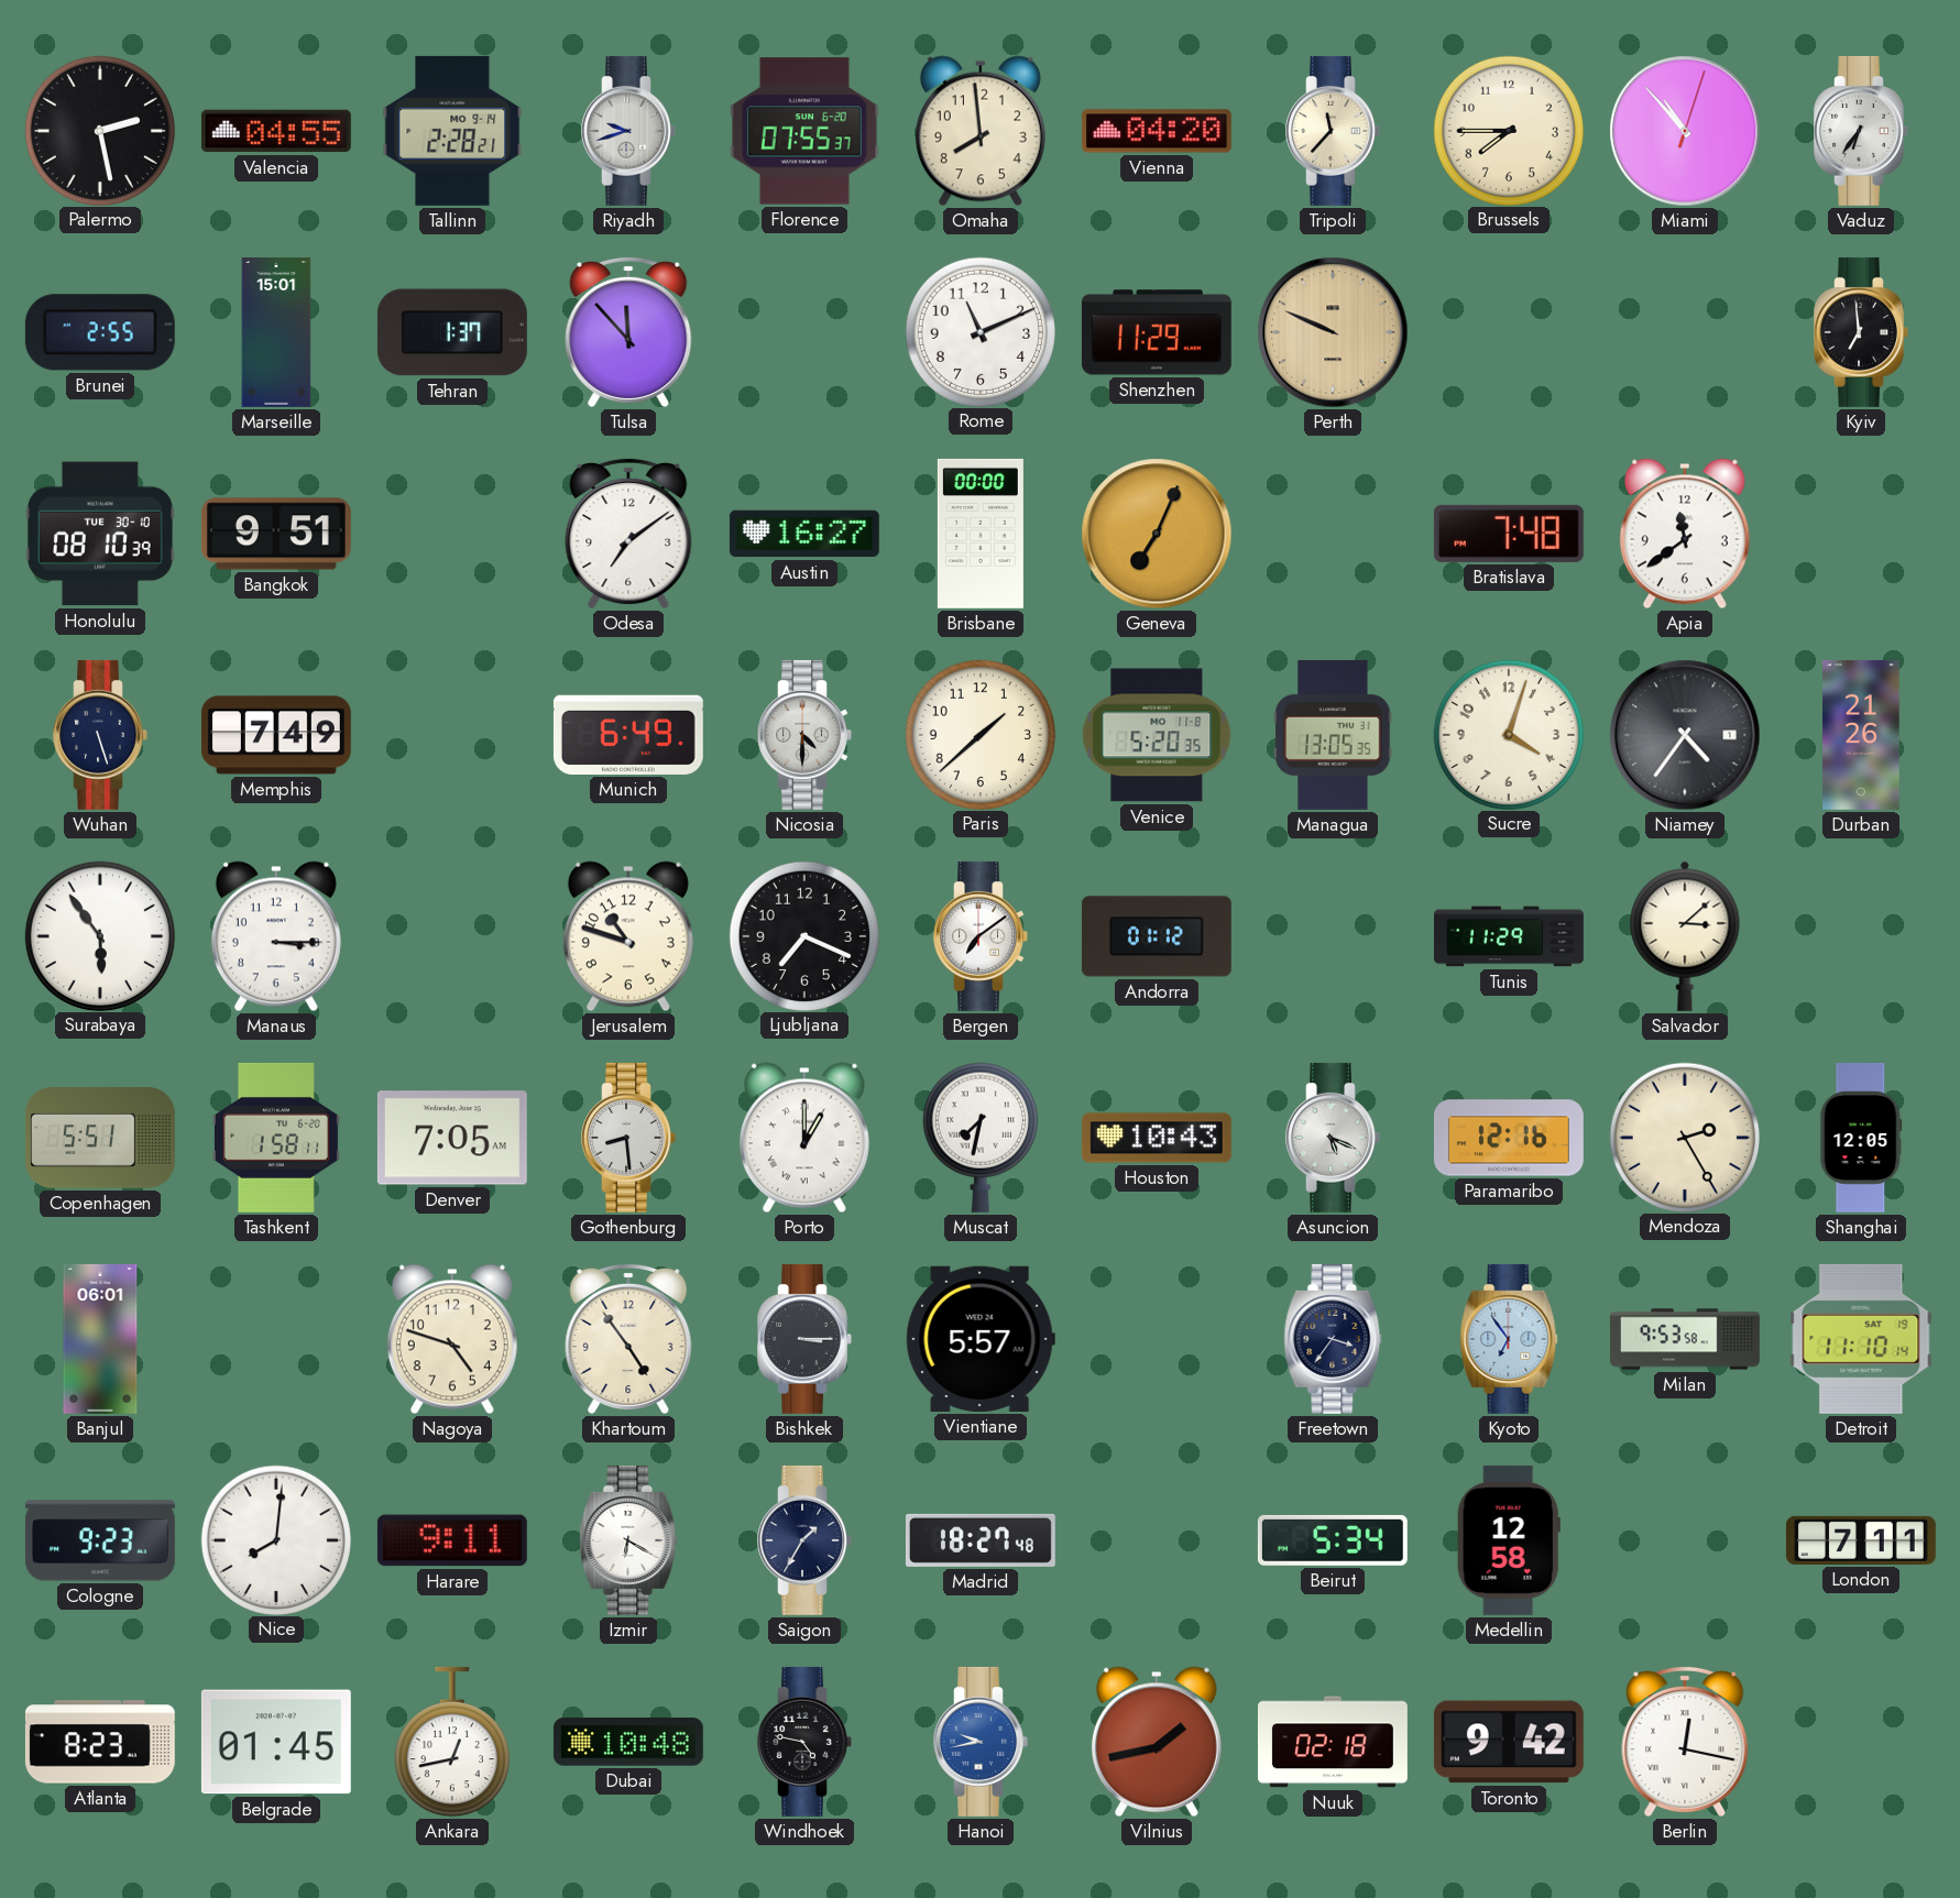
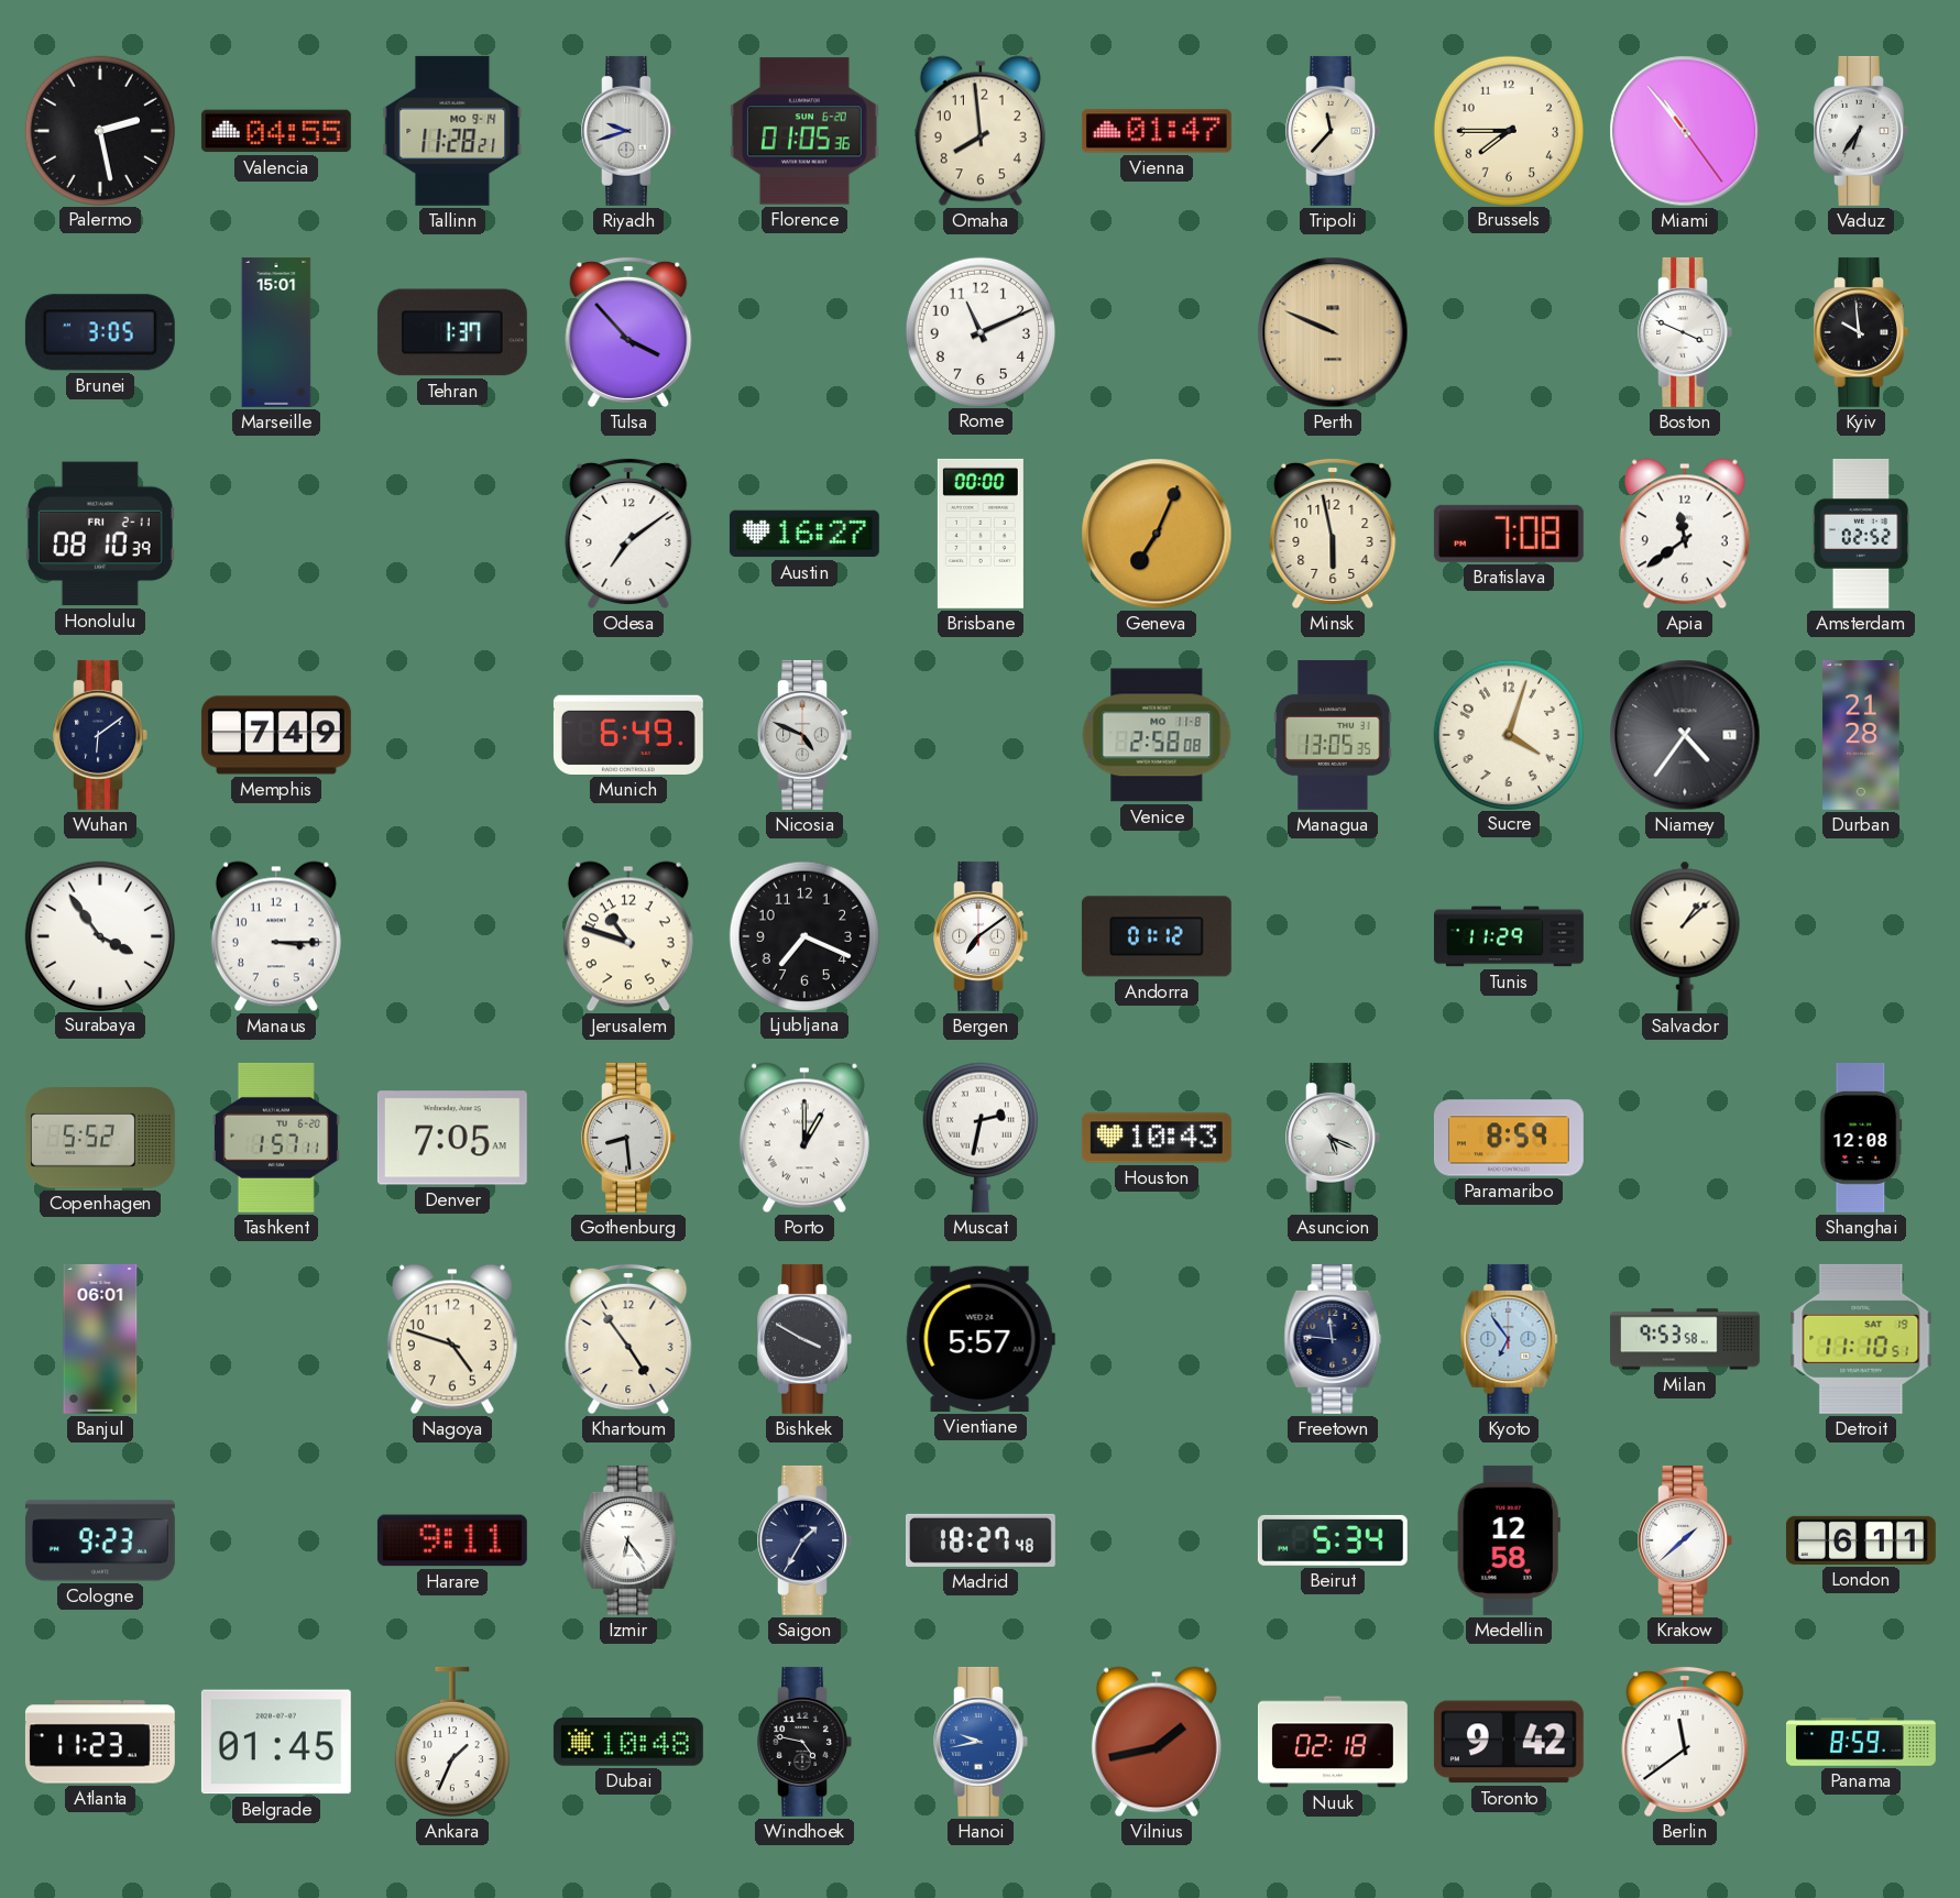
Tallinn: 2:28 -> 11:28 (452, 131)
Florence: 07:55 -> 01:05 (804, 131)
Vienna: 04:20 -> 01:47 (1157, 131)
Miami: 10:53:03 -> 10:53:24 (1685, 131)
Brunei: 2:55 -> 3:05 (100, 332)
Tulsa: 11:53 -> 3:53 (628, 331)
Shenzhen: 11:29 -> none (1157, 332)
Boston: none -> 3:49 (1685, 332)
Kyiv: 6:59 -> 9:59 (1861, 332)
Honolulu date: TUE 30-10 -> FRI 2-11 (100, 534)
Bangkok: 9:51 -> none (276, 534)
Minsk: none -> 5:58 (1333, 533)
Bratislava: 7:48 -> 7:08 (1509, 534)
Amsterdam: none -> 02:52 (1861, 534)
Wuhan: 5:27 -> 6:09 (100, 735)
Nicosia: 4:30 -> 4:49 (804, 735)
Paris: 1:38 -> none (979, 734)
Venice: 5:20 -> 2:58 (1157, 735)
Durban: 21:26 -> 21:28 (1861, 735)
Surabaya: 5:54 -> 3:54 (99, 935)
Salvador: 3:08 -> 1:08 (1685, 936)
Copenhagen: 5:51 -> 5:52 (100, 1138)
Tashkent: 1:58 -> 1:57 (276, 1138)
Muscat: 7:32 -> 2:32 (981, 1138)
Paramaribo: 12:16 -> 8:59 (1509, 1138)
Mendoza: 2:25 -> none (1684, 1137)
Shanghai: 12:05 -> 12:08 (1861, 1138)
Bishkek: 3:15 -> 3:50 (804, 1339)
Freetown: 3:36 -> 11:46 (1333, 1339)
Detroit: 11:10:14 -> 11:10:51 (1861, 1339)
Nice: 8:01 -> none (275, 1539)
Izmir: 6:20 -> 6:24 (628, 1540)
Krakow: none -> 1:38 (1685, 1540)
London: 7:11 -> 6:11 (1861, 1540)
Atlanta: 8:23 -> 11:23 (100, 1742)
Ankara: 12:43 -> 1:34 (452, 1742)
Berlin: 12:17 -> 11:39 (1685, 1741)
Panama: none -> 8:59 (1862, 1742)
